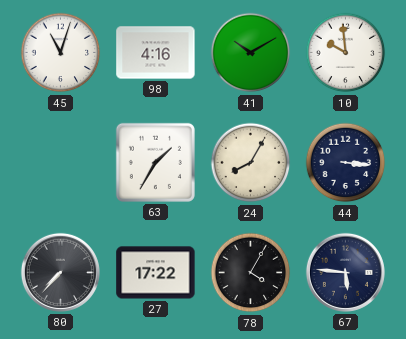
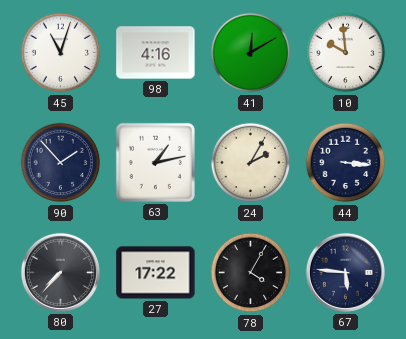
41: 10:10 -> 12:10 (251, 53)
90: none -> 1:53 (61, 163)
63: 1:35 -> 1:13 (155, 162)
24: 8:05 -> 2:05 (251, 163)
